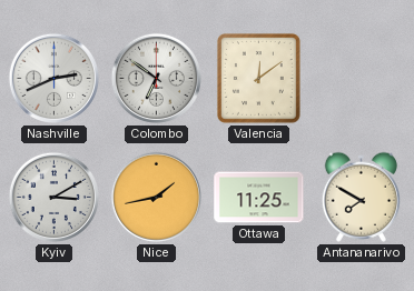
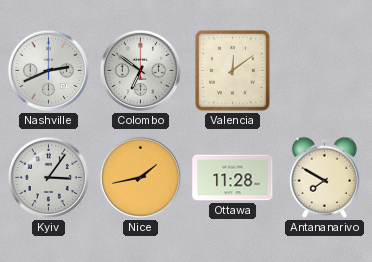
Kyiv: 3:10 -> 3:06 (48, 177)
Ottawa: 11:25 -> 11:28 (233, 178)
